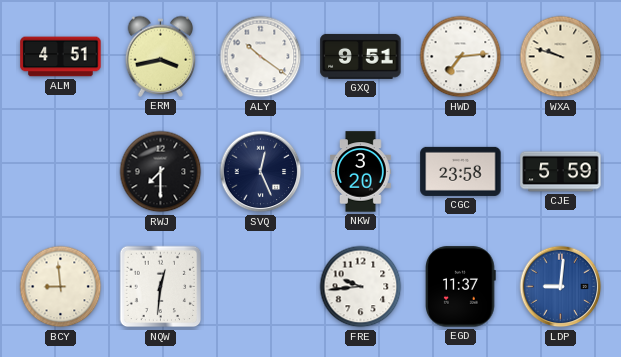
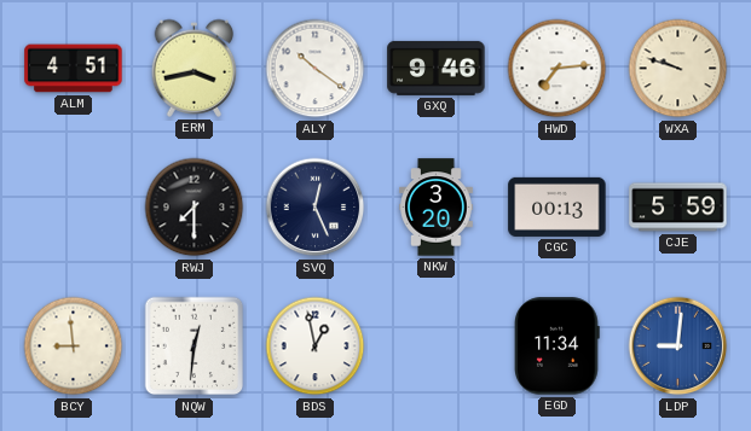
GXQ: 9:51 -> 9:46 (437, 68)
CGC: 23:58 -> 00:13 (558, 206)
BDS: none -> 12:58 (316, 346)
FRE: 9:44 -> none (361, 287)
EGD: 11:37 -> 11:34 (558, 346)
